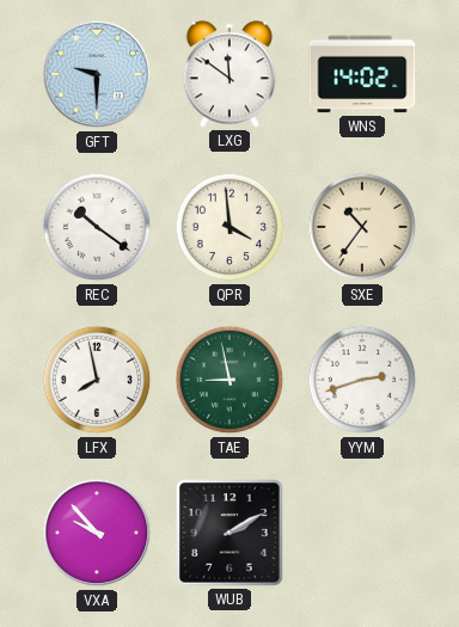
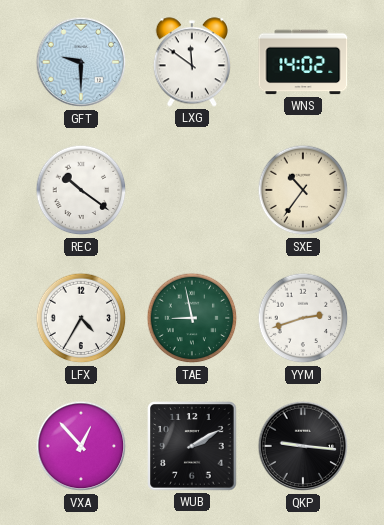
QPR: 3:59 -> none (229, 227)
LFX: 7:58 -> 4:35 (81, 318)
VXA: 9:53 -> 12:53 (81, 446)
QKP: none -> 9:16 (303, 446)
